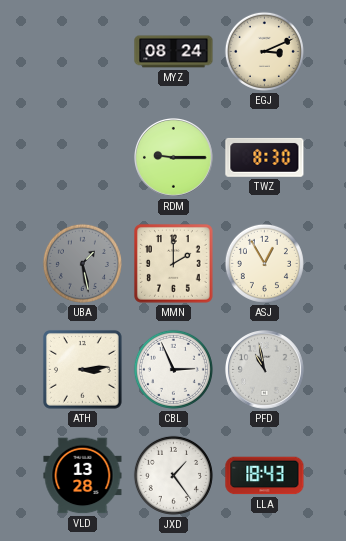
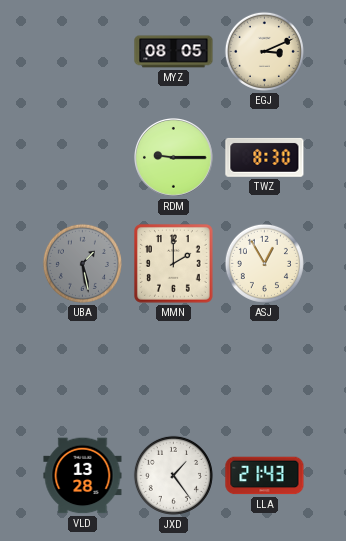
MYZ: 08:24 -> 08:05 (174, 52)
ATH: 3:14 -> none (82, 369)
CBL: 2:56 -> none (173, 369)
PFD: 10:58 -> none (265, 370)
LLA: 18:43 -> 21:43 (265, 476)
